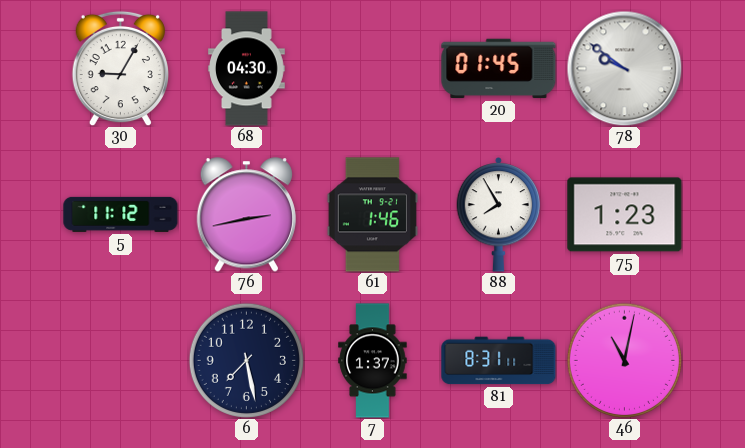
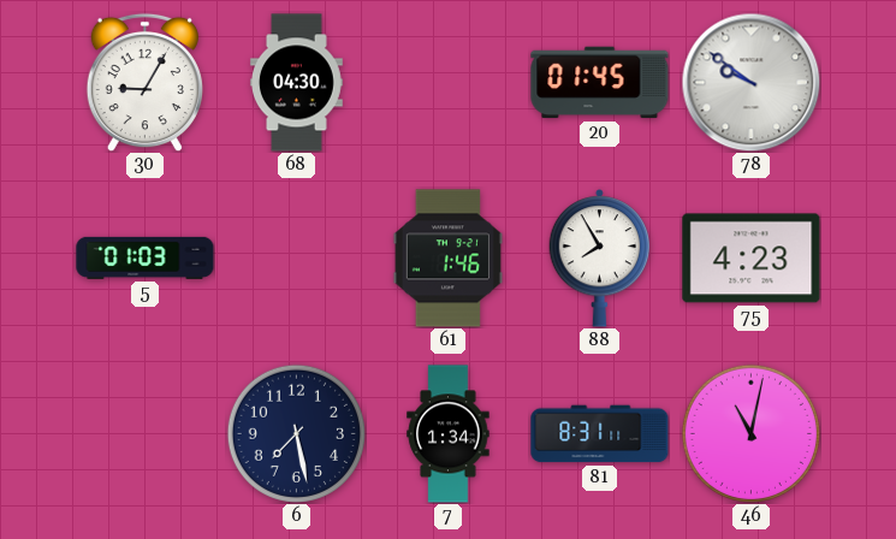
5: 11:12 -> 01:03 (146, 257)
76: 2:43 -> none (246, 215)
75: 1:23 -> 4:23 (752, 259)
7: 1:37 -> 1:34 (449, 434)
